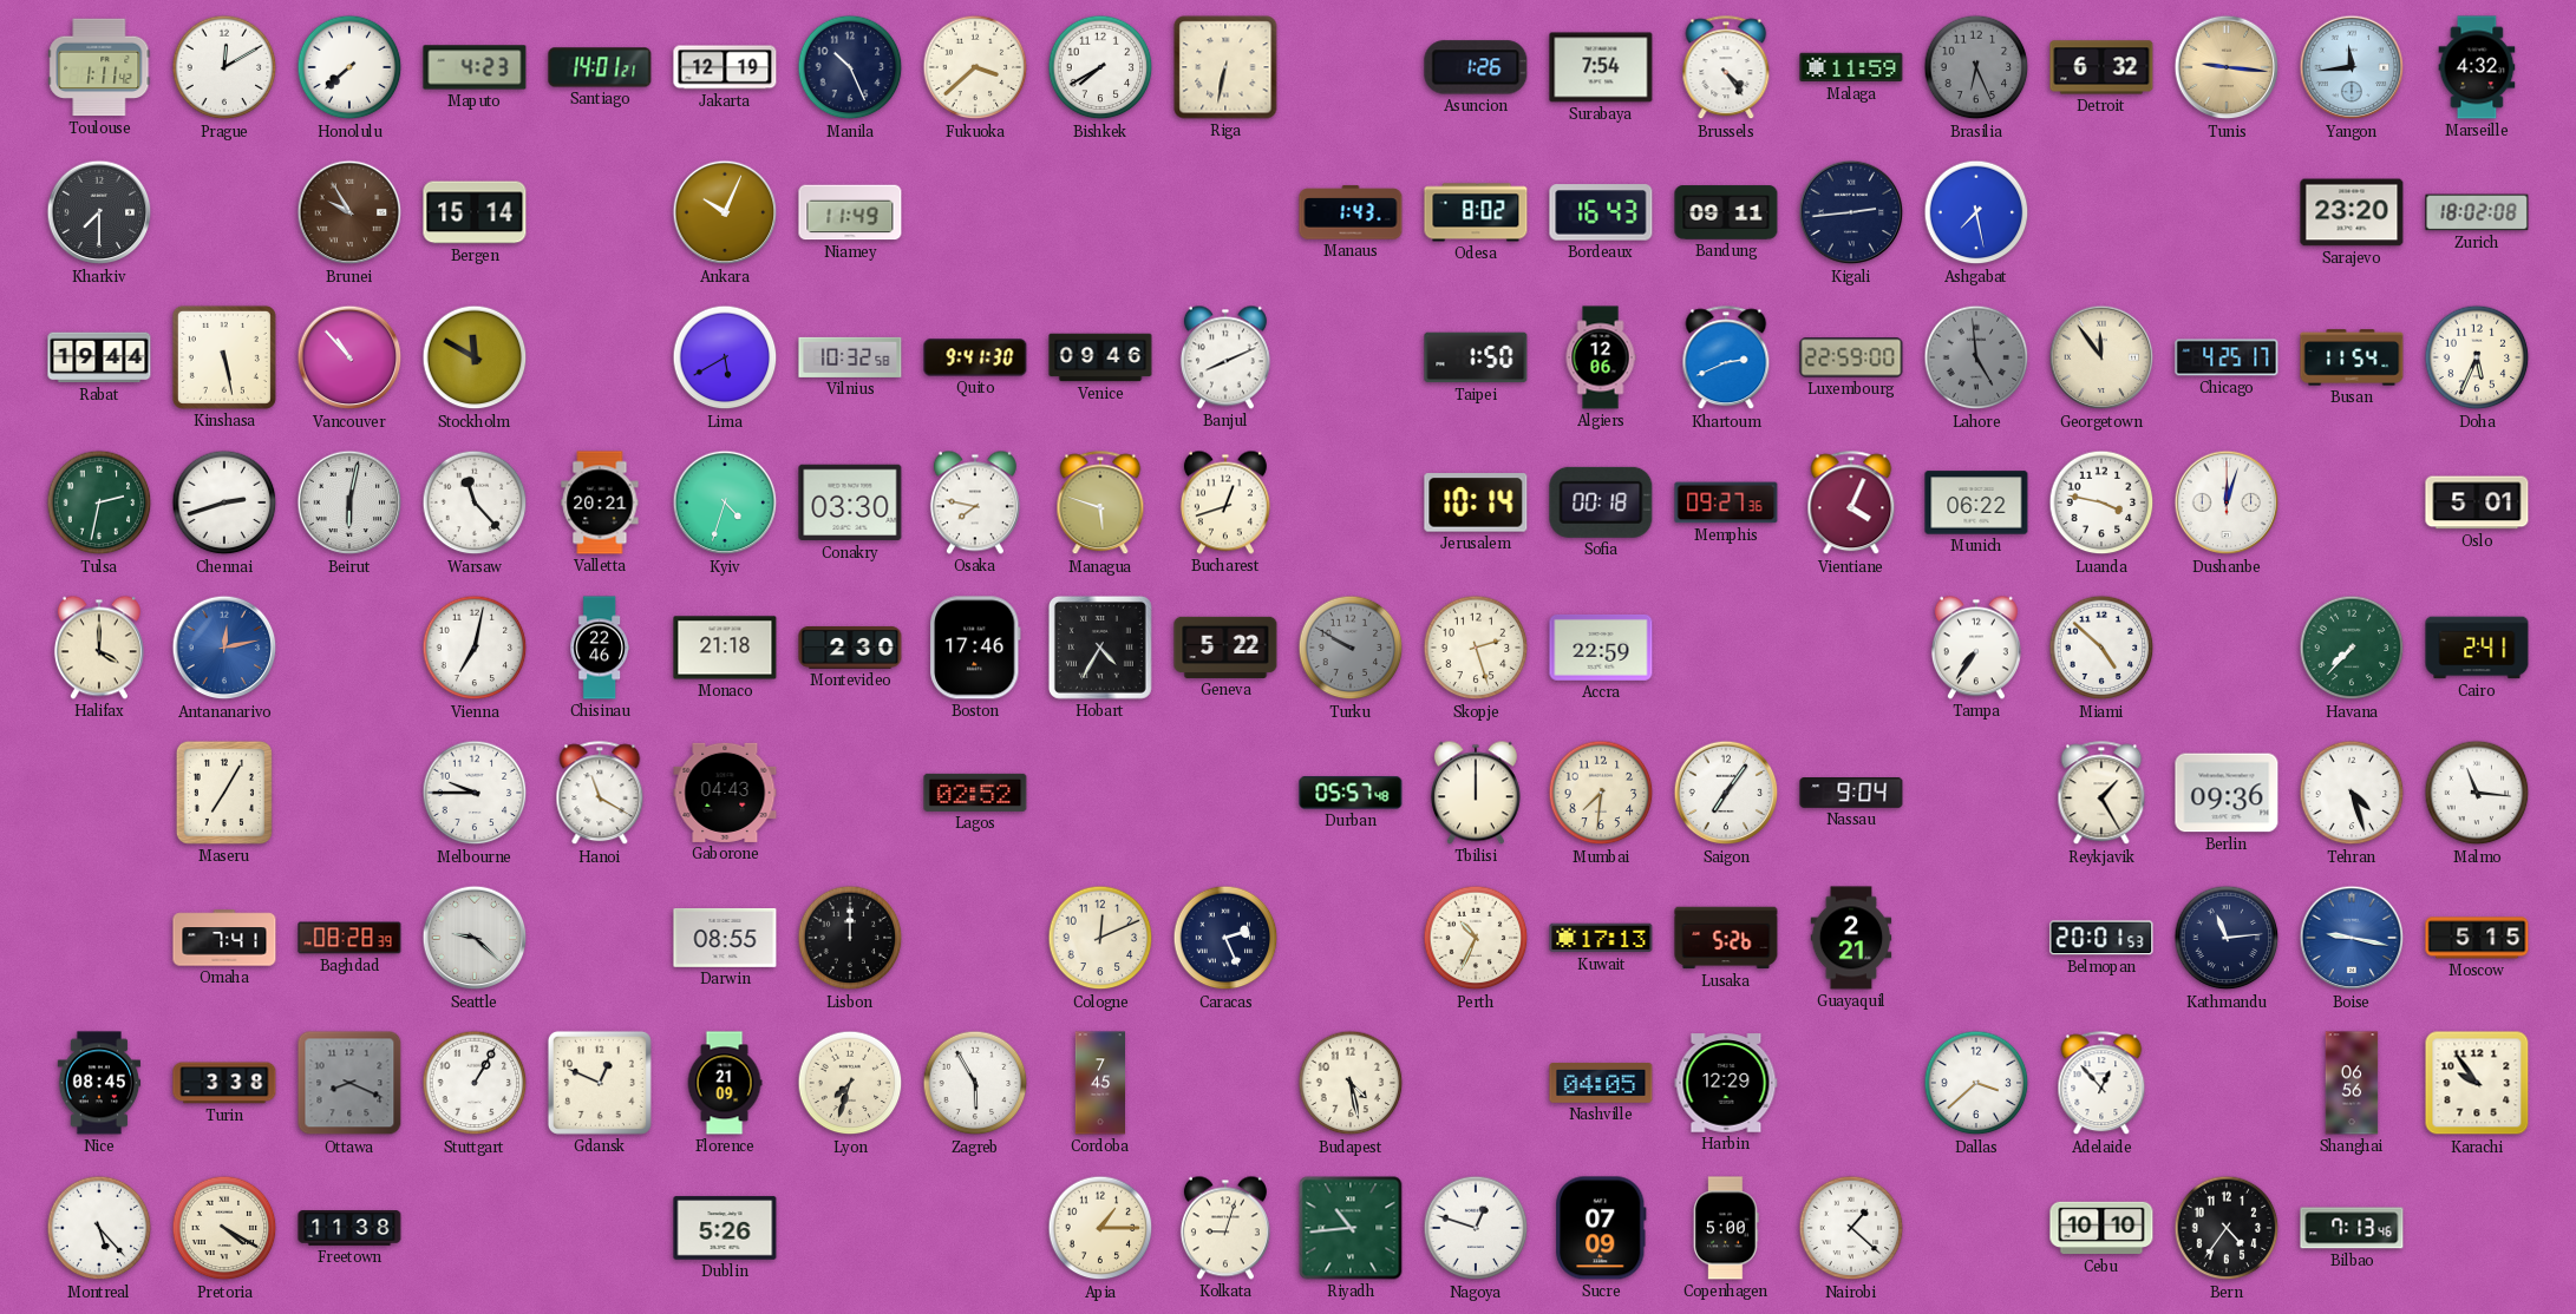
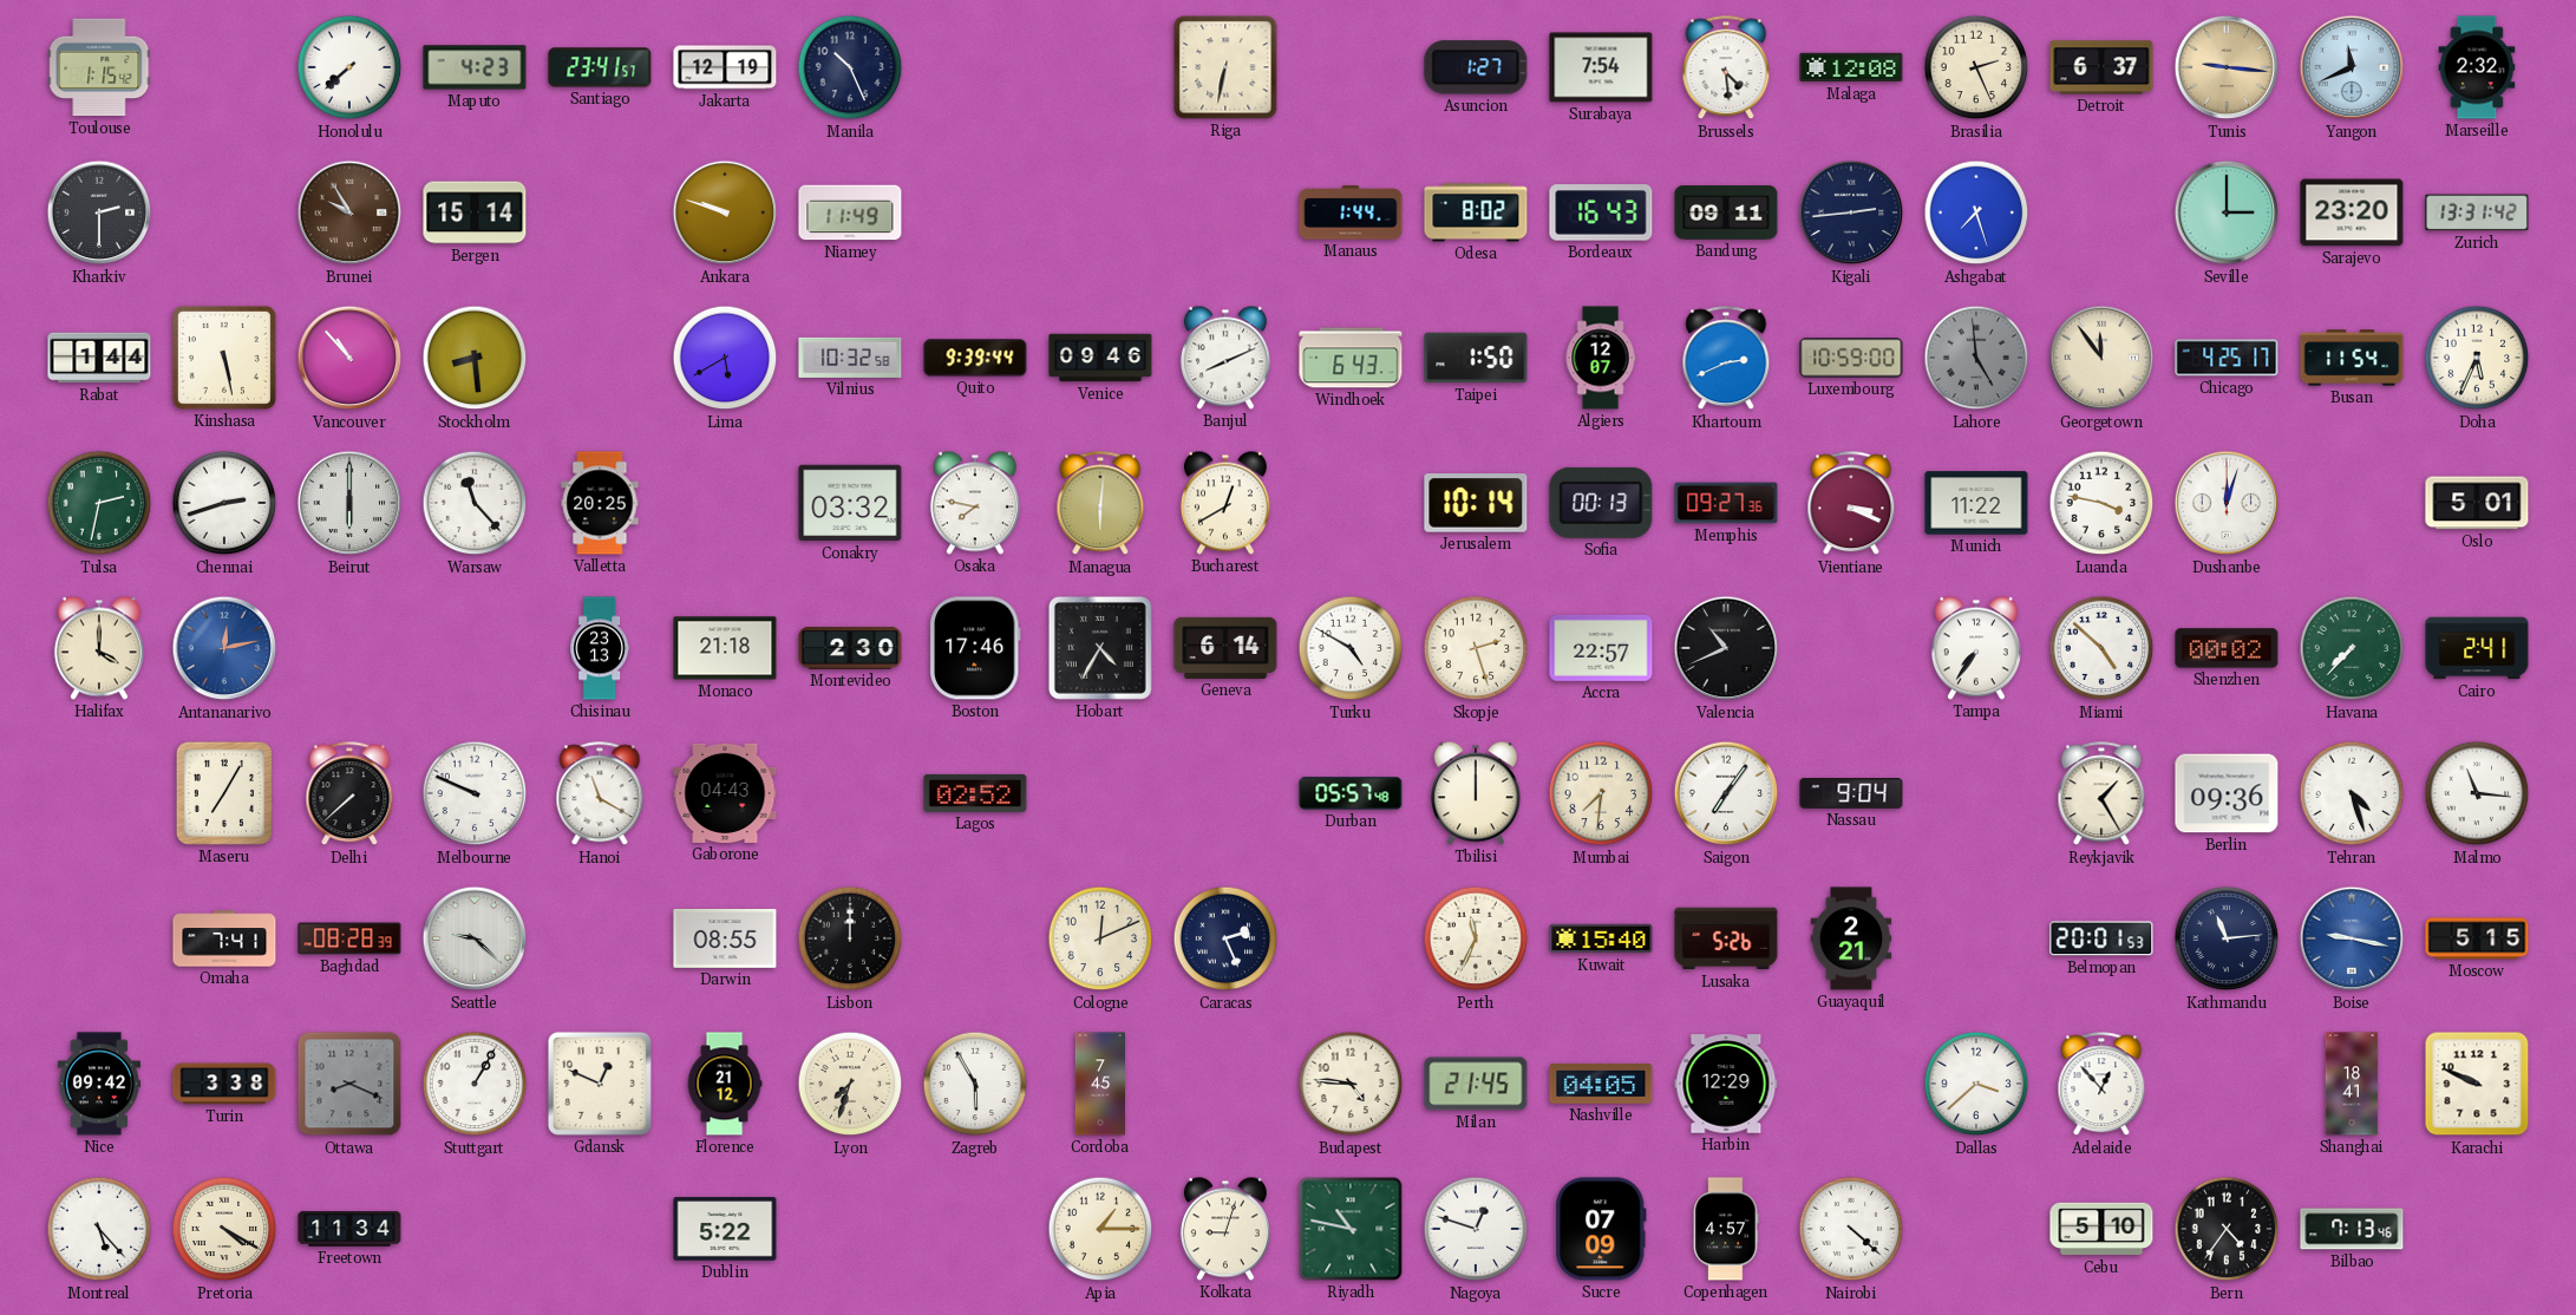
Toulouse: 1:11 -> 1:15 (99, 67)
Prague: 12:10 -> none (224, 67)
Santiago: 14:01 -> 23:41 (600, 67)
Fukuoka: 3:38 -> none (975, 67)
Bishkek: 7:40 -> none (1100, 67)
Asuncion: 1:26 -> 1:27 (1476, 67)
Brussels: 4:24 -> 4:29 (1726, 68)
Malaga: 11:59 -> 12:08 (1851, 67)
Brasilia: 6:26 -> 2:26 (1976, 67)
Brasilia dial: grey -> cream (1976, 67)
Detroit: 6:32 -> 6:37 (2101, 67)
Yangon: 11:44 -> 11:41 (2352, 67)
Marseille: 4:32 -> 2:32 (2477, 67)
Kharkiv: 7:30 -> 2:30 (99, 212)
Ankara: 10:04 -> 9:48 (725, 212)
Manaus: 1:43 -> 1:44 (1351, 212)
Ashgabat: 7:28 -> 7:27 (1976, 212)
Seville: none -> 3:00 (2227, 212)
Zurich: 18:02 -> 13:31 (2477, 212)
Rabat: 19:44 -> 1:44 (99, 358)
Stockholm: 11:50 -> 8:29 (475, 358)
Quito: 9:41 -> 9:39 (975, 358)
Windhoek: none -> 6:43 (1351, 358)
Algiers: 12:06 -> 12:07 (1601, 358)
Luxembourg: 22:59 -> 10:59 (1851, 358)
Beirut: 6:02 -> 6:00 (349, 503)
Valletta: 20:21 -> 20:25 (600, 503)
Kyiv: 4:33 -> none (725, 502)
Conakry: 03:30 -> 03:32 (850, 503)
Managua: 5:48 -> 6:01 (1100, 504)
Bucharest: 12:42 -> 12:40 (1225, 503)
Sofia: 00:18 -> 00:13 (1601, 503)
Vientiane: 4:04 -> 3:19 (1851, 504)
Munich: 06:22 -> 11:22 (1976, 503)
Vienna: 7:02 -> none (475, 648)
Chisinau: 22:46 -> 23:13 (599, 648)
Geneva: 5:22 -> 6:14 (1225, 648)
Turku: 9:50 -> 4:50 (1351, 648)
Turku dial: grey -> white (1351, 648)
Accra: 22:59 -> 22:57 (1601, 648)
Valencia: none -> 10:41 (1726, 648)
Shenzhen: none -> 00:02 (2227, 648)
Delhi: none -> 7:38 (349, 794)
Melbourne: 9:45 -> 9:49 (475, 793)
Perth: 10:34 -> 11:34 (1476, 938)
Kuwait: 17:13 -> 15:40 (1601, 938)
Nice: 08:45 -> 09:42 (99, 1084)
Florence: 21:09 -> 21:12 (725, 1084)
Budapest: 4:28 -> 4:46 (1351, 1084)
Milan: none -> 21:45 (1476, 1084)
Shanghai: 06:56 -> 18:41 (2352, 1084)
Karachi: 9:54 -> 9:49 (2477, 1084)
Freetown: 11:38 -> 11:34 (349, 1229)
Dublin: 5:26 -> 5:22 (725, 1229)
Riyadh: 10:44 -> 10:47 (1351, 1229)
Copenhagen: 5:00 -> 4:57 (1726, 1229)
Nairobi: 1:22 -> 4:22 (1851, 1229)
Cebu: 10:10 -> 5:10 (2101, 1229)
